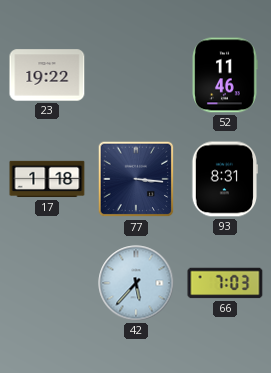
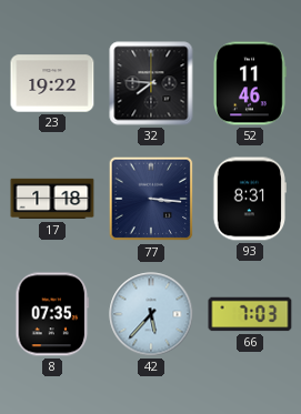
32: none -> 7:46 (151, 83)
8: none -> 07:35 (52, 314)
